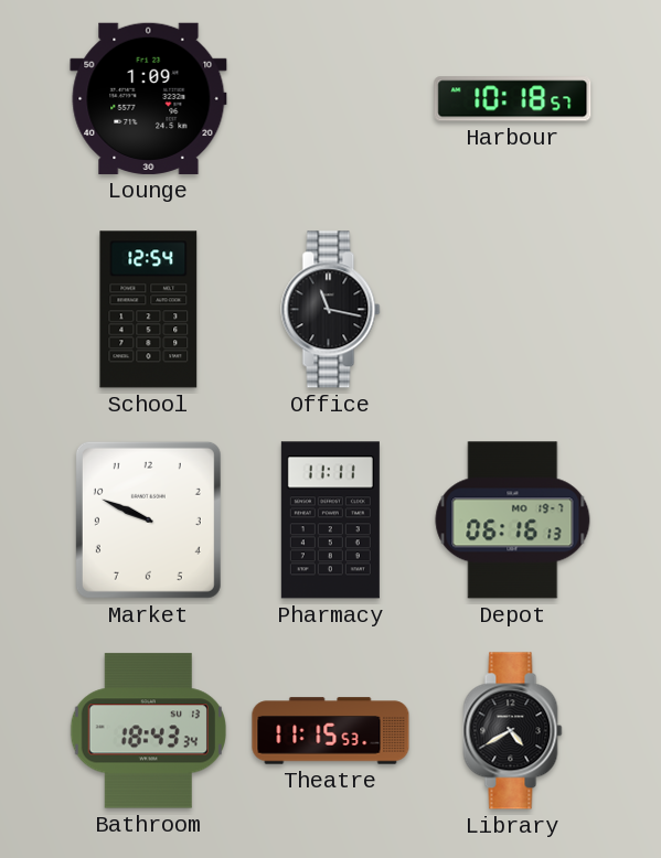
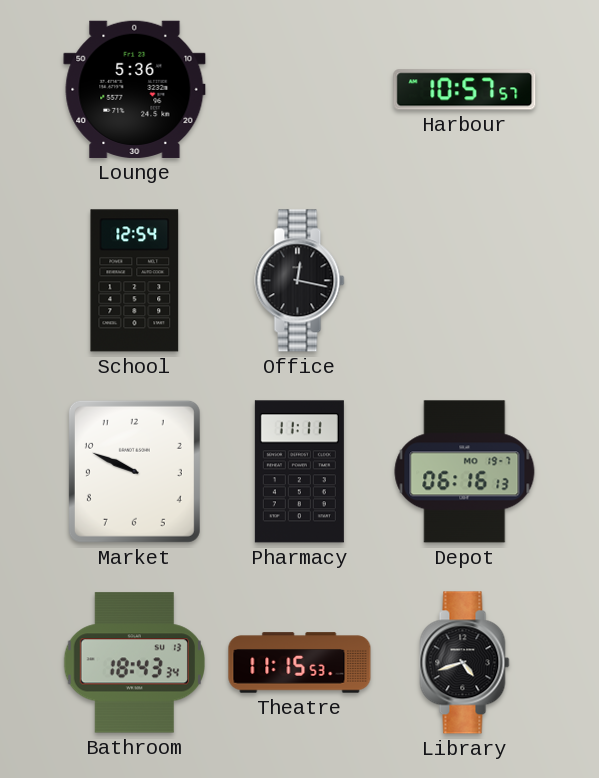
Lounge: 1:09 -> 5:36 (135, 89)
Harbour: 10:18 -> 10:57 (465, 90)
Office: 11:17 -> 12:17 (300, 281)
Library: 4:40 -> 4:42 (465, 663)
